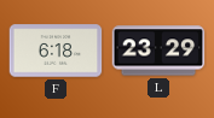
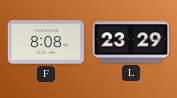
F: 6:18 -> 8:08 (46, 42)
